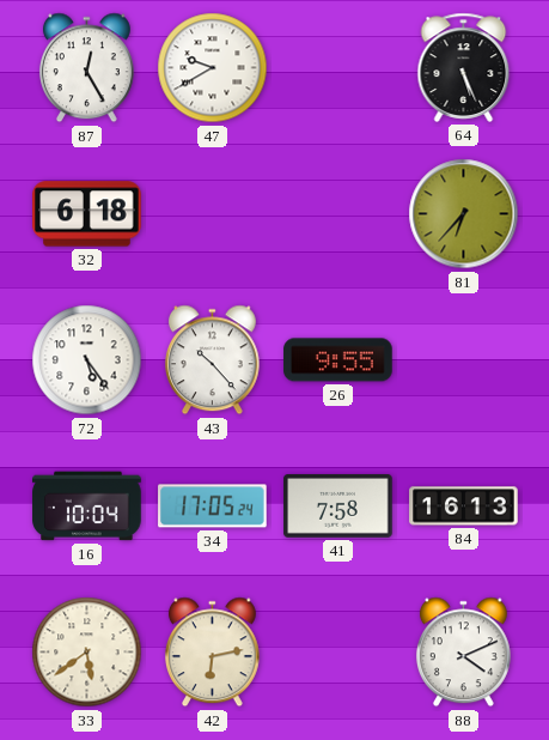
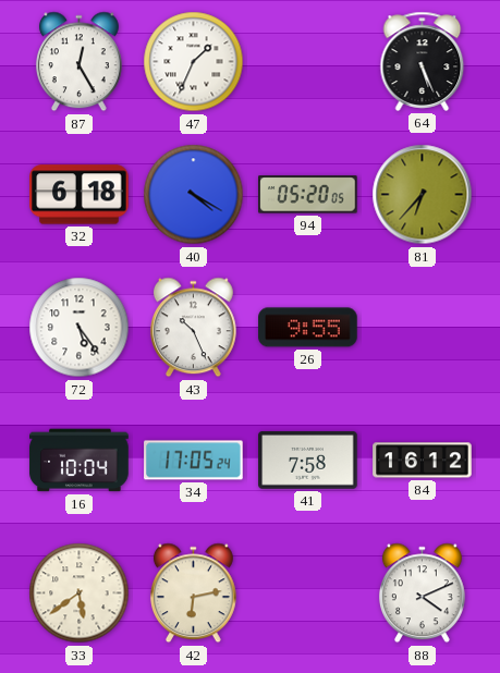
47: 9:40 -> 1:34 (194, 62)
40: none -> 4:20 (194, 195)
94: none -> 05:20 (308, 195)
43: 10:23 -> 10:26 (193, 328)
84: 16:13 -> 16:12 (423, 461)
